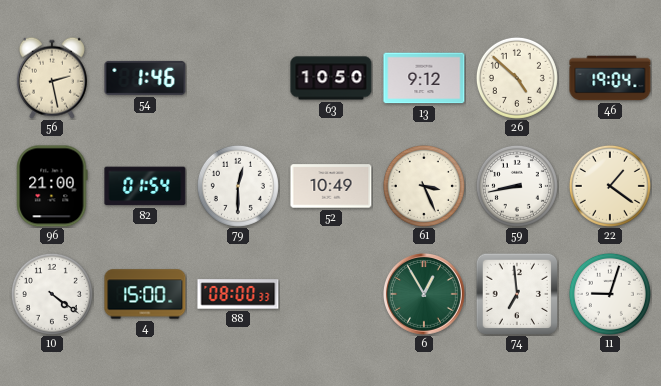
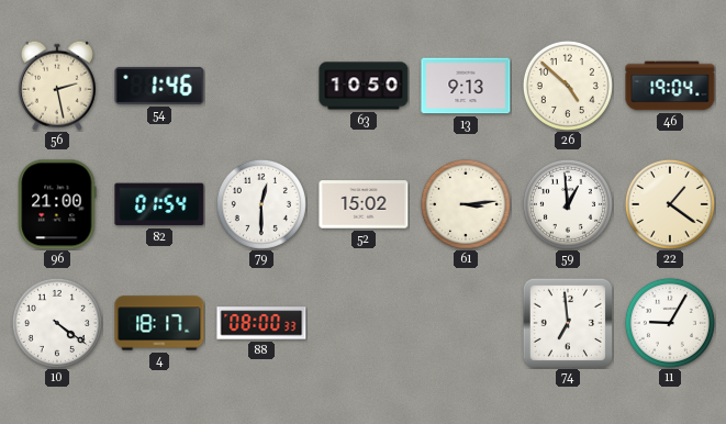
13: 9:12 -> 9:13 (466, 86)
52: 10:49 -> 15:02 (364, 204)
61: 3:26 -> 3:14 (466, 204)
59: 8:43 -> 12:59 (568, 204)
4: 15:00 -> 18:17 (159, 323)
6: 12:55 -> none (425, 295)
11: 9:03 -> 9:05 (670, 323)
